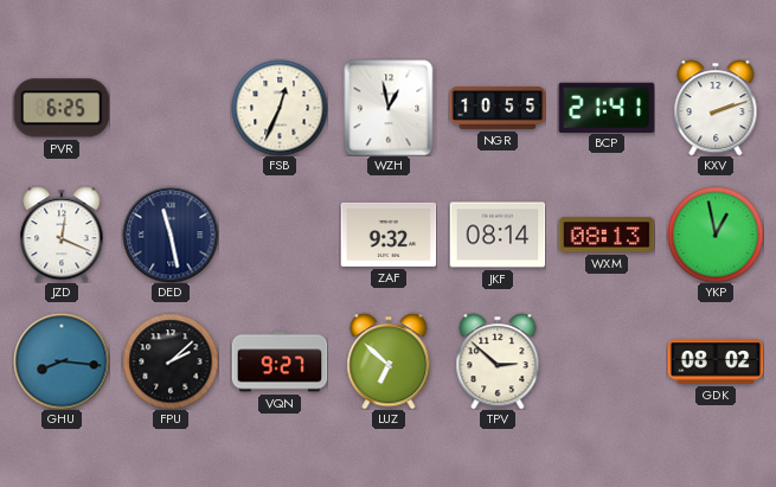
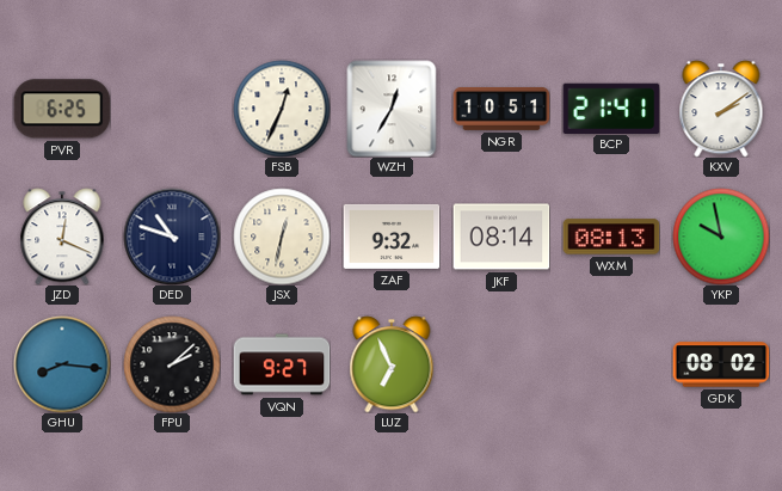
WZH: 12:58 -> 12:35 (392, 109)
NGR: 10:55 -> 10:51 (501, 109)
KXV: 2:12 -> 2:09 (721, 109)
DED: 11:28 -> 10:48 (172, 237)
JSX: none -> 12:32 (282, 237)
YKP: 12:58 -> 9:58 (721, 237)
LUZ: 6:52 -> 6:56 (392, 364)
TPV: 2:52 -> none (498, 361)
